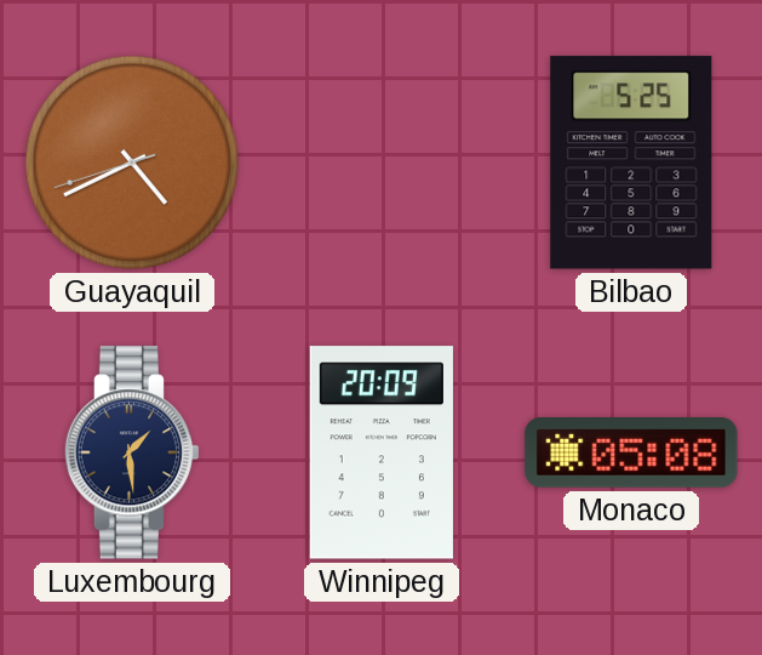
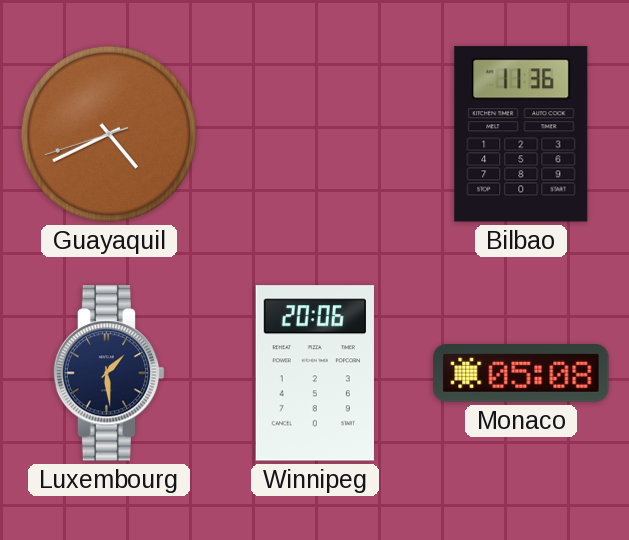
Bilbao: 5:25 -> 11:36 (521, 134)
Winnipeg: 20:09 -> 20:06 (315, 373)
